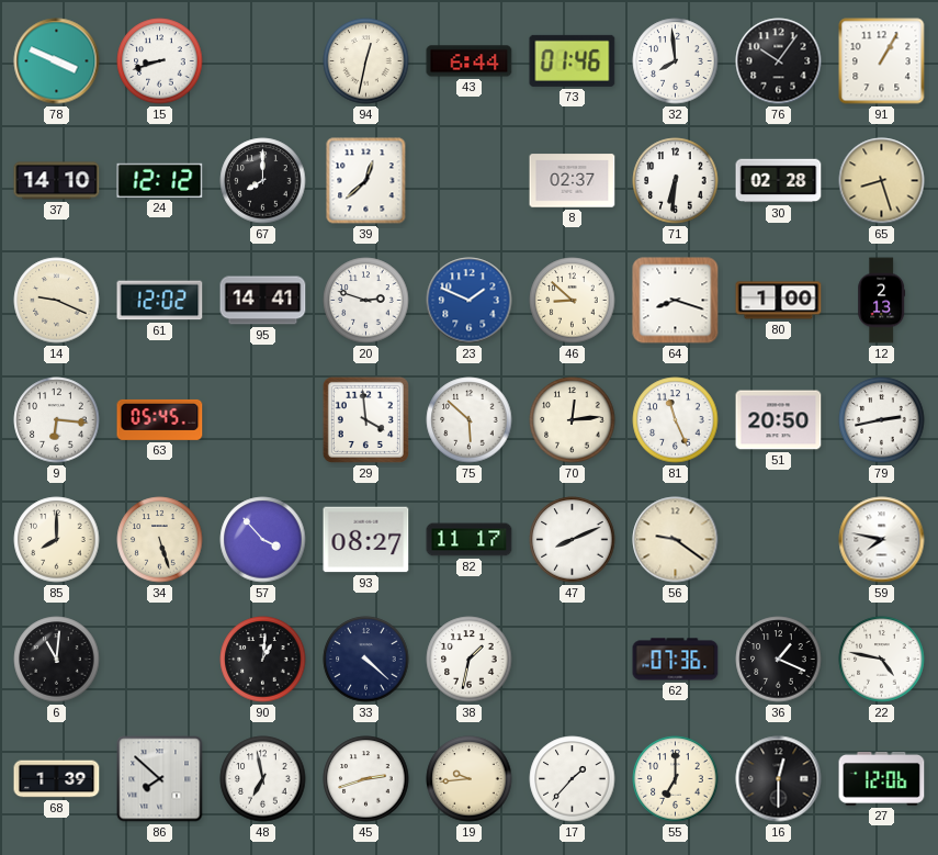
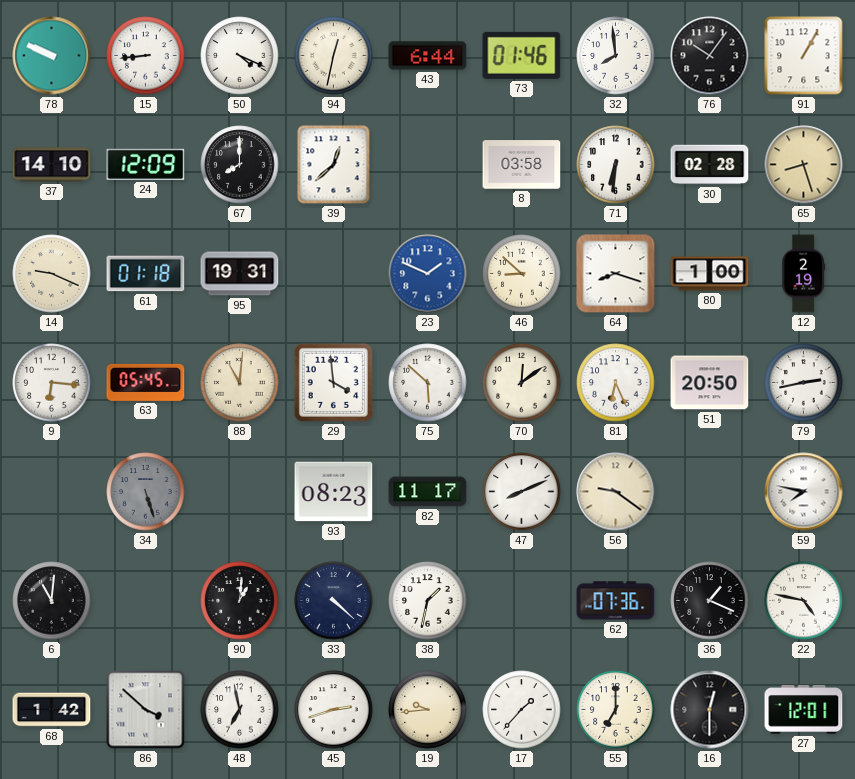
78: 3:49 -> 9:49 (52, 56)
15: 8:42 -> 8:44 (146, 56)
50: none -> 4:19 (240, 56)
24: 12:12 -> 12:09 (146, 164)
8: 02:37 -> 03:58 (522, 165)
61: 12:02 -> 01:18 (146, 274)
95: 14:41 -> 19:31 (240, 274)
20: 2:48 -> none (366, 301)
12: 2:13 -> 2:19 (804, 274)
88: none -> 11:01 (240, 383)
70: 12:14 -> 12:09 (522, 383)
81: 11:26 -> 6:26 (616, 383)
85: 8:00 -> none (57, 540)
34 dial: cream -> grey (146, 492)
57: 3:53 -> none (263, 540)
93: 08:27 -> 08:23 (334, 492)
68: 1:39 -> 1:42 (52, 710)
86: 7:52 -> 3:52 (146, 710)
27: 12:06 -> 12:01 (804, 710)
